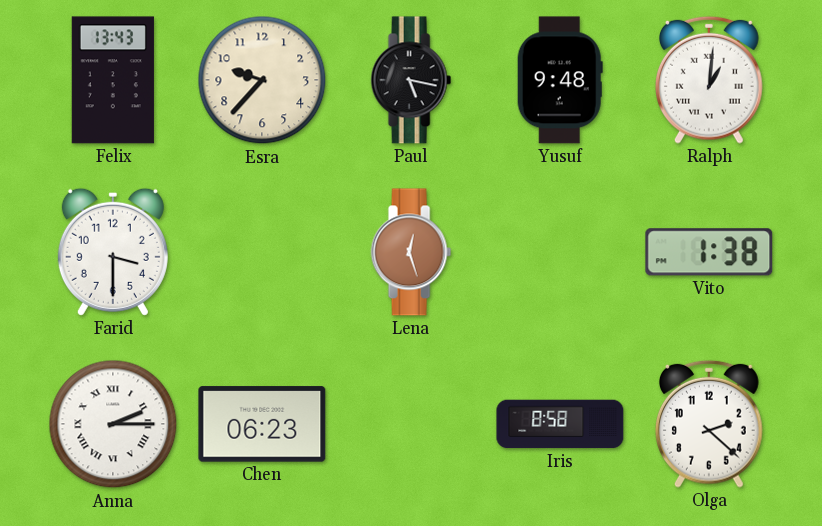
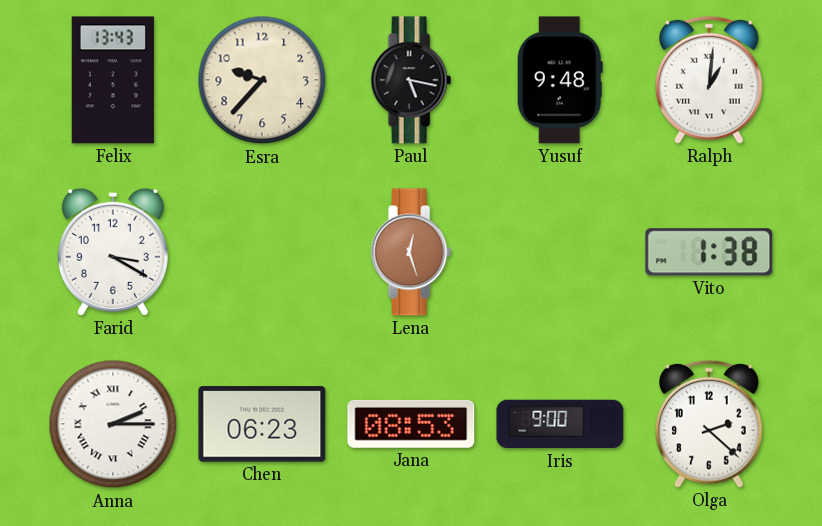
Farid: 3:30 -> 3:20 (113, 252)
Jana: none -> 08:53 (411, 424)
Iris: 8:58 -> 9:00 (560, 424)
